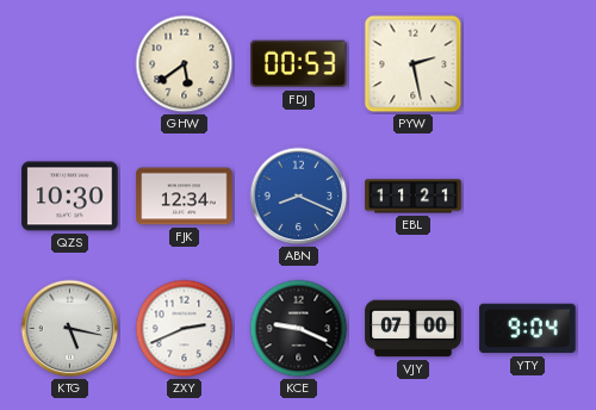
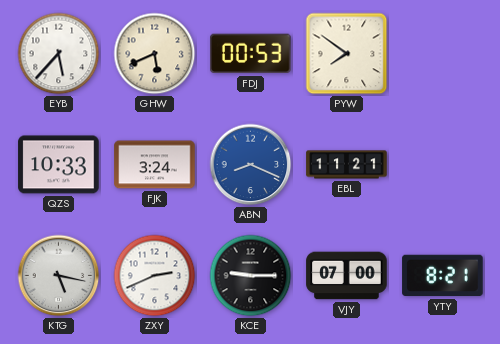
EYB: none -> 5:37 (59, 54)
GHW: 5:39 -> 5:41 (155, 54)
PYW: 2:28 -> 7:51 (347, 54)
QZS: 10:30 -> 10:33 (59, 165)
FJK: 12:34 -> 3:24 (155, 165)
KCE: 9:19 -> 9:15 (251, 276)
YTY: 9:04 -> 8:21 (443, 276)
